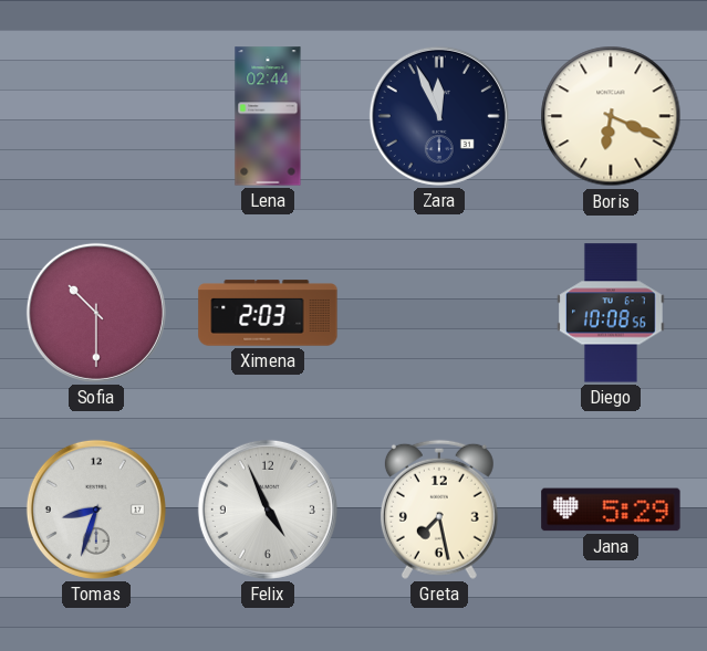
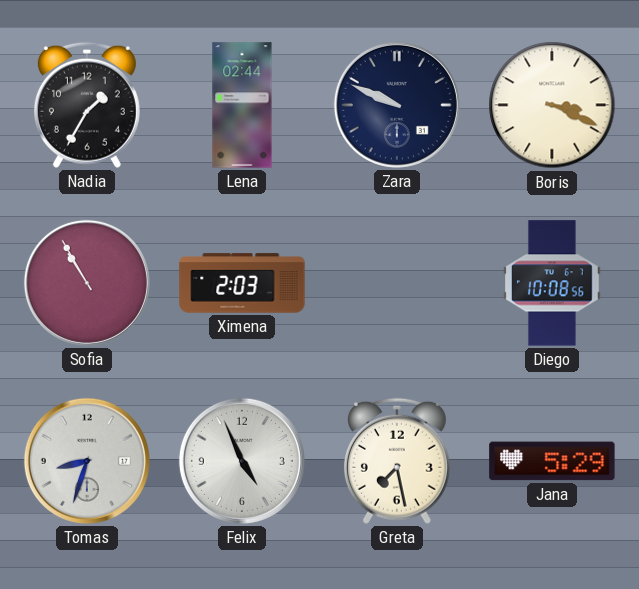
Nadia: none -> 1:35 (87, 105)
Zara: 11:56 -> 9:49 (397, 105)
Boris: 6:19 -> 3:19 (552, 105)
Sofia: 10:30 -> 10:55 (87, 283)
